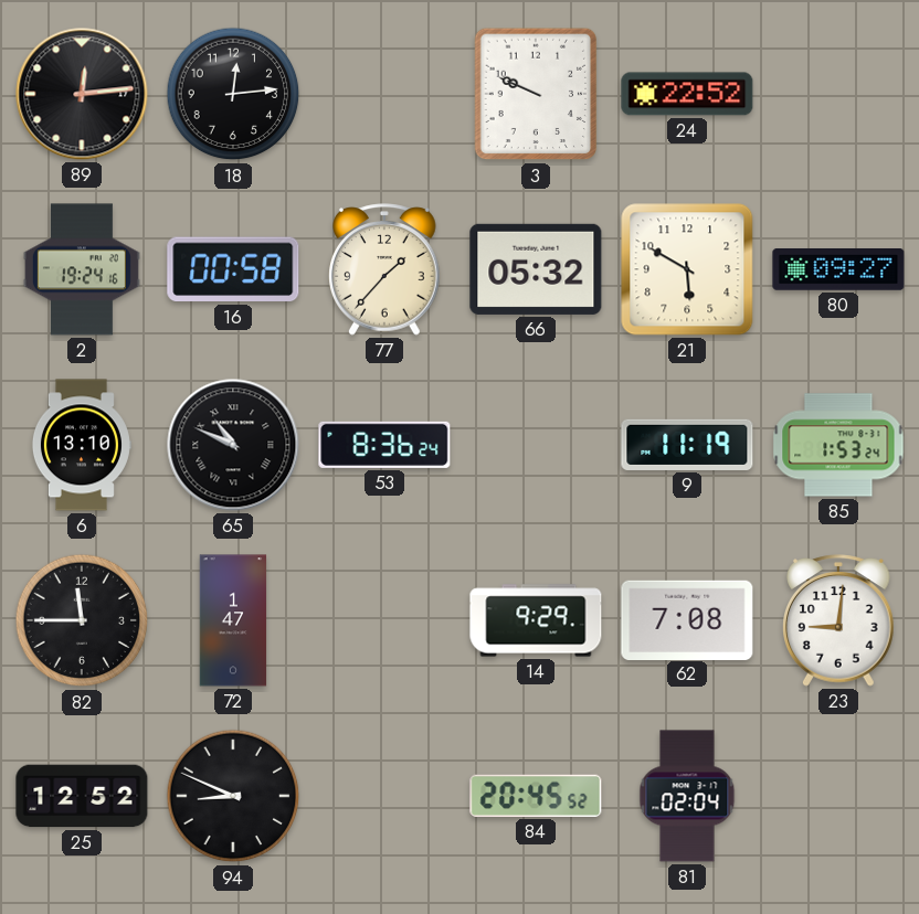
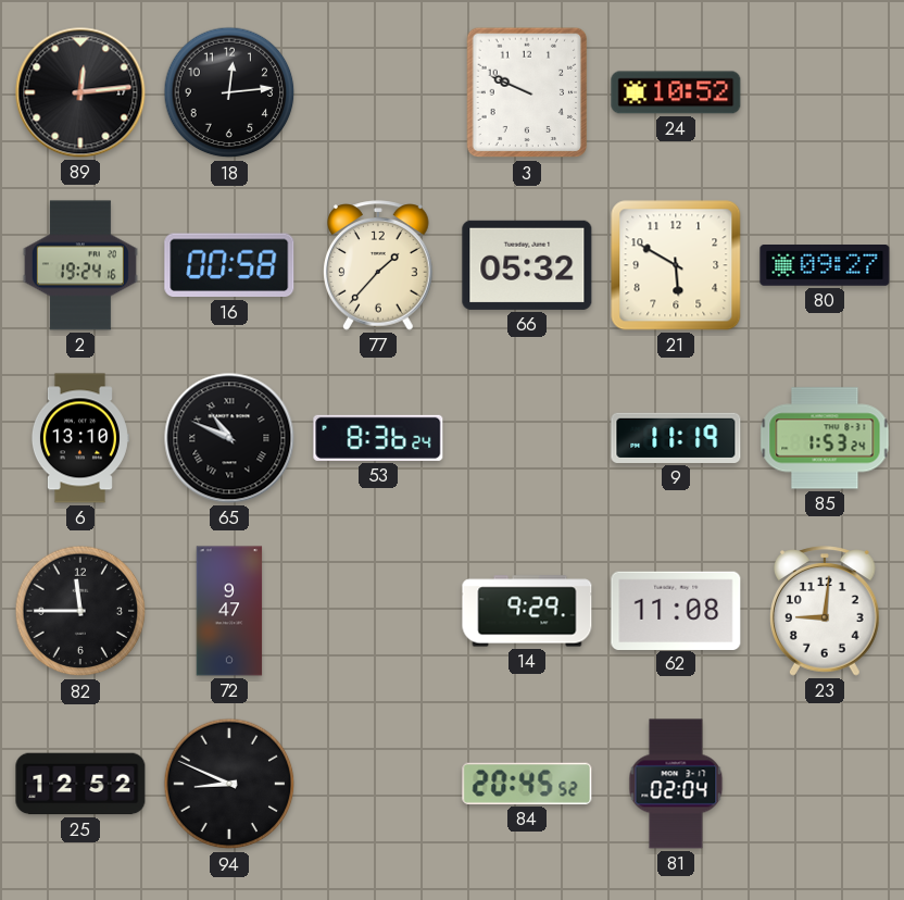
24: 22:52 -> 10:52 (676, 92)
72: 1:47 -> 9:47 (229, 611)
62: 7:08 -> 11:08 (676, 610)
